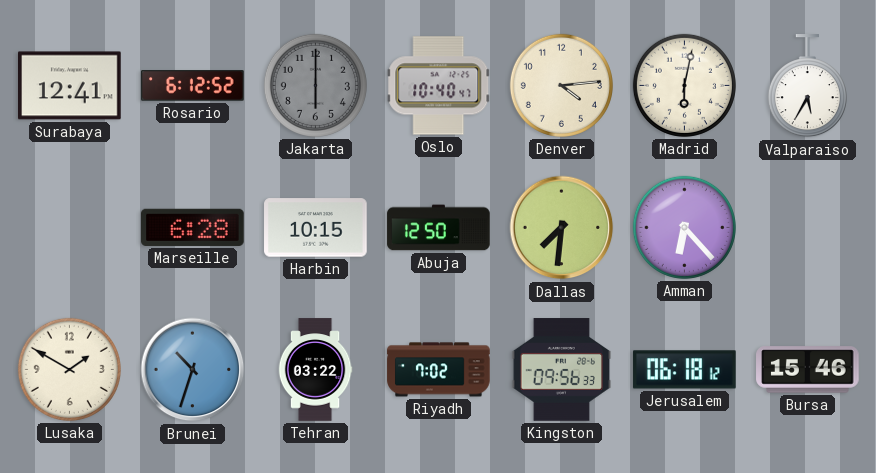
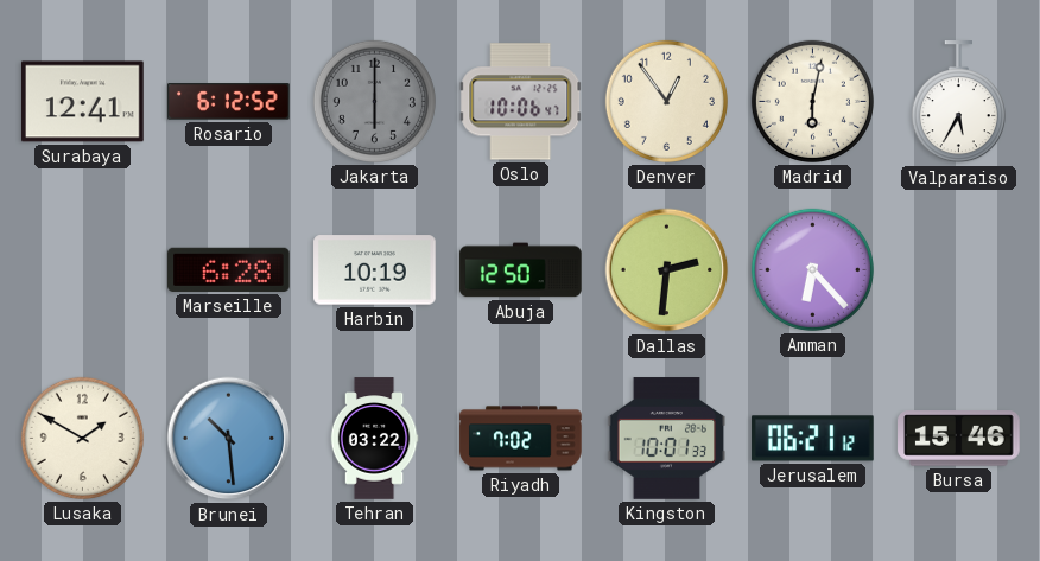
Oslo: 10:40 -> 10:06 (521, 102)
Denver: 4:14 -> 12:54 (666, 101)
Harbin: 10:15 -> 10:19 (375, 270)
Dallas: 7:31 -> 2:31 (667, 270)
Brunei: 10:33 -> 10:29 (229, 439)
Kingston: 09:56 -> 10:01 (667, 439)
Jerusalem: 06:18 -> 06:21 (813, 439)
